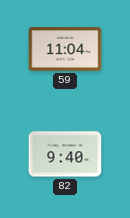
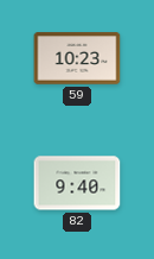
59: 11:04 -> 10:23 (77, 58)
